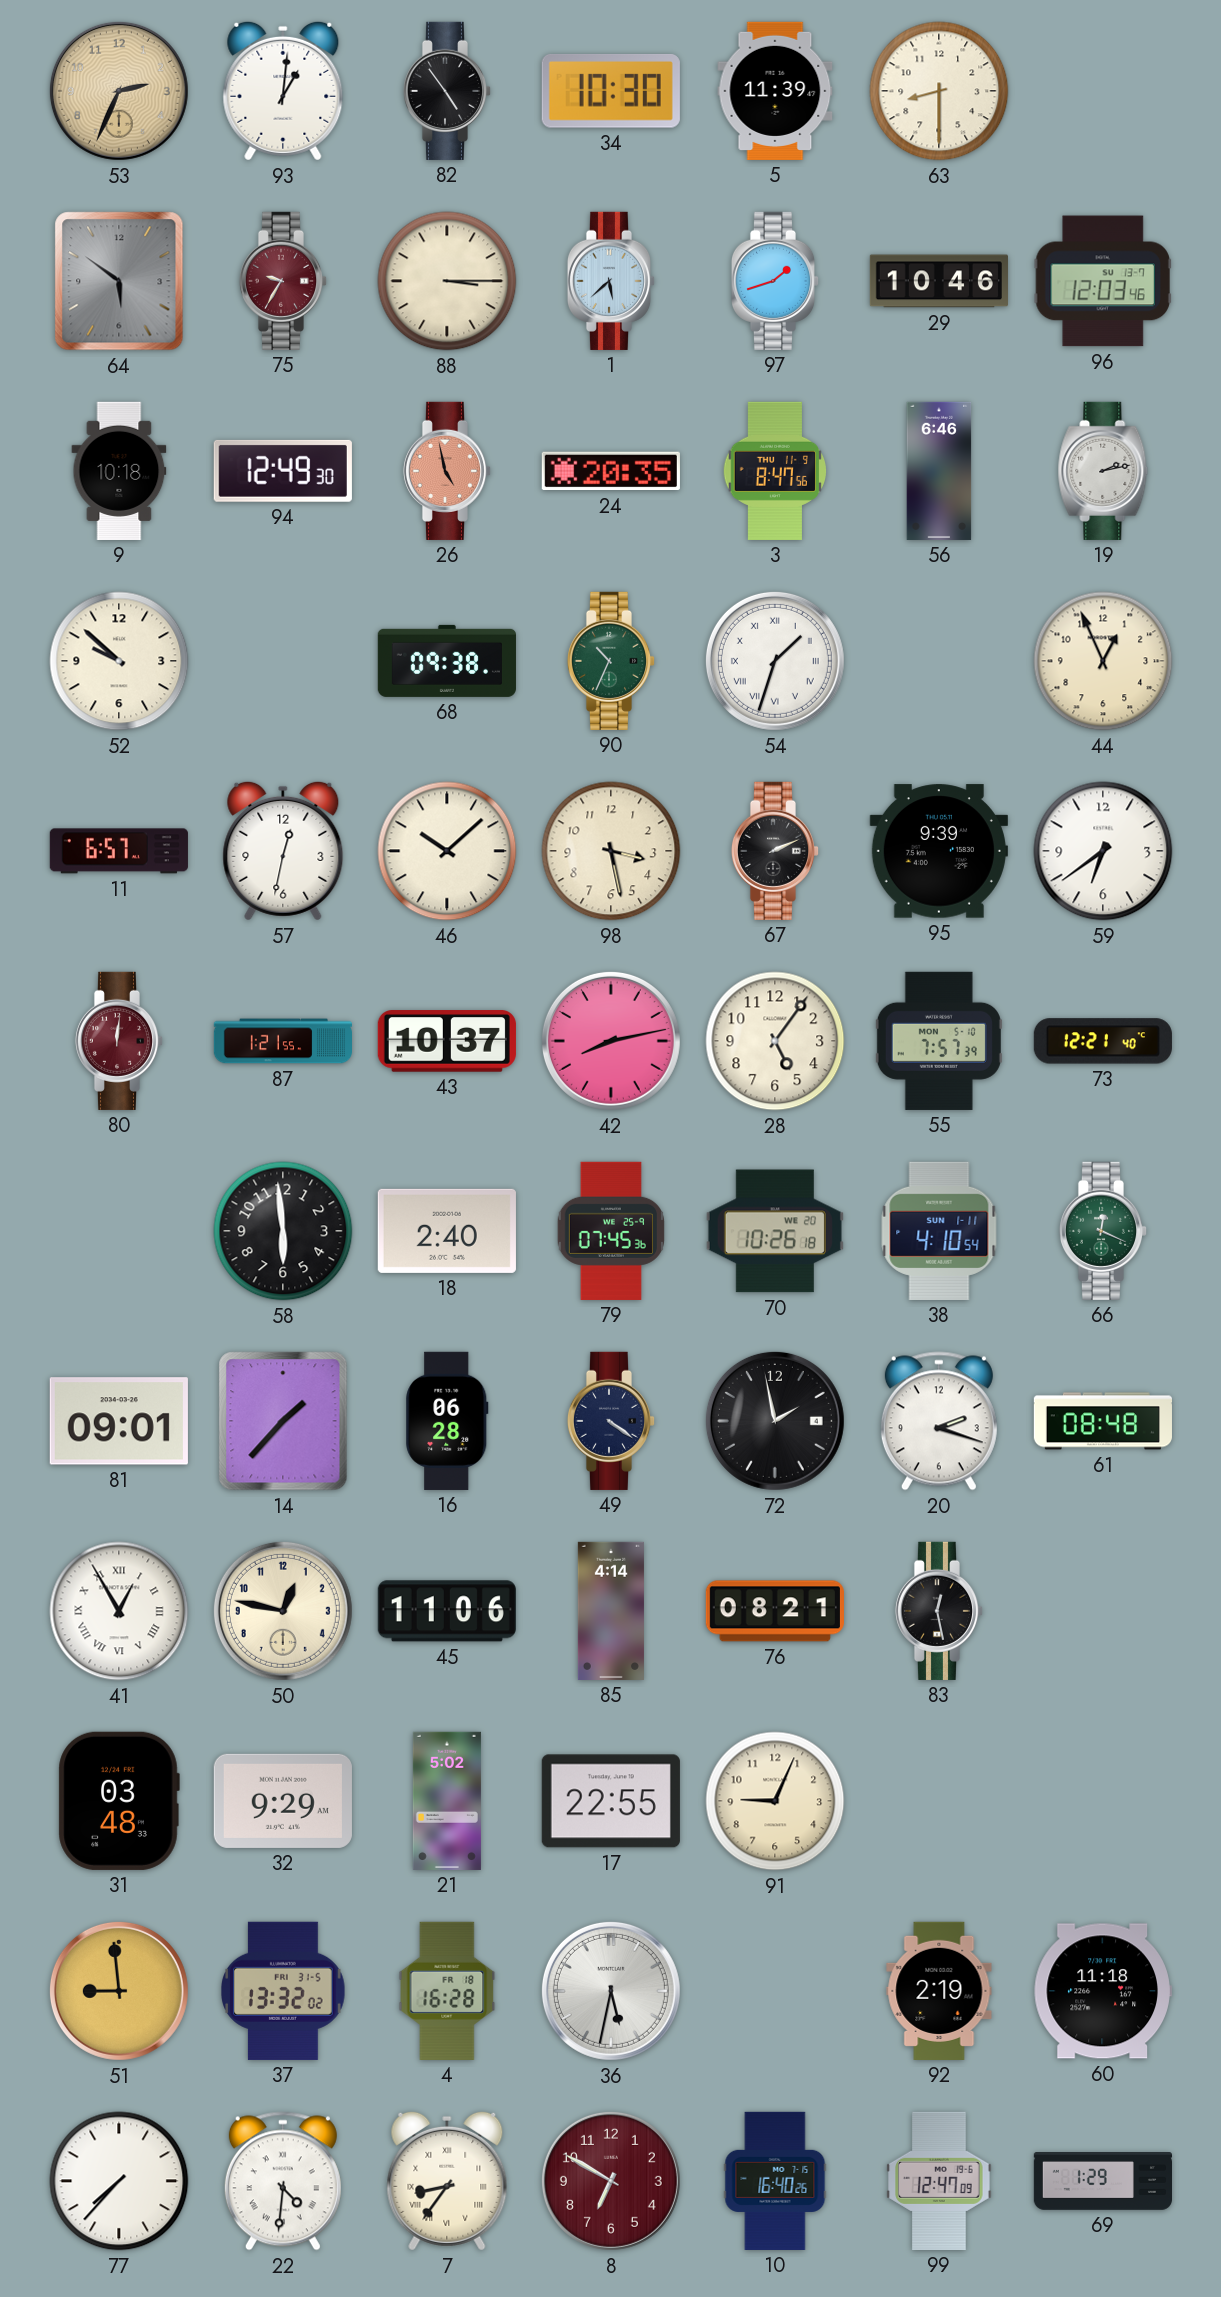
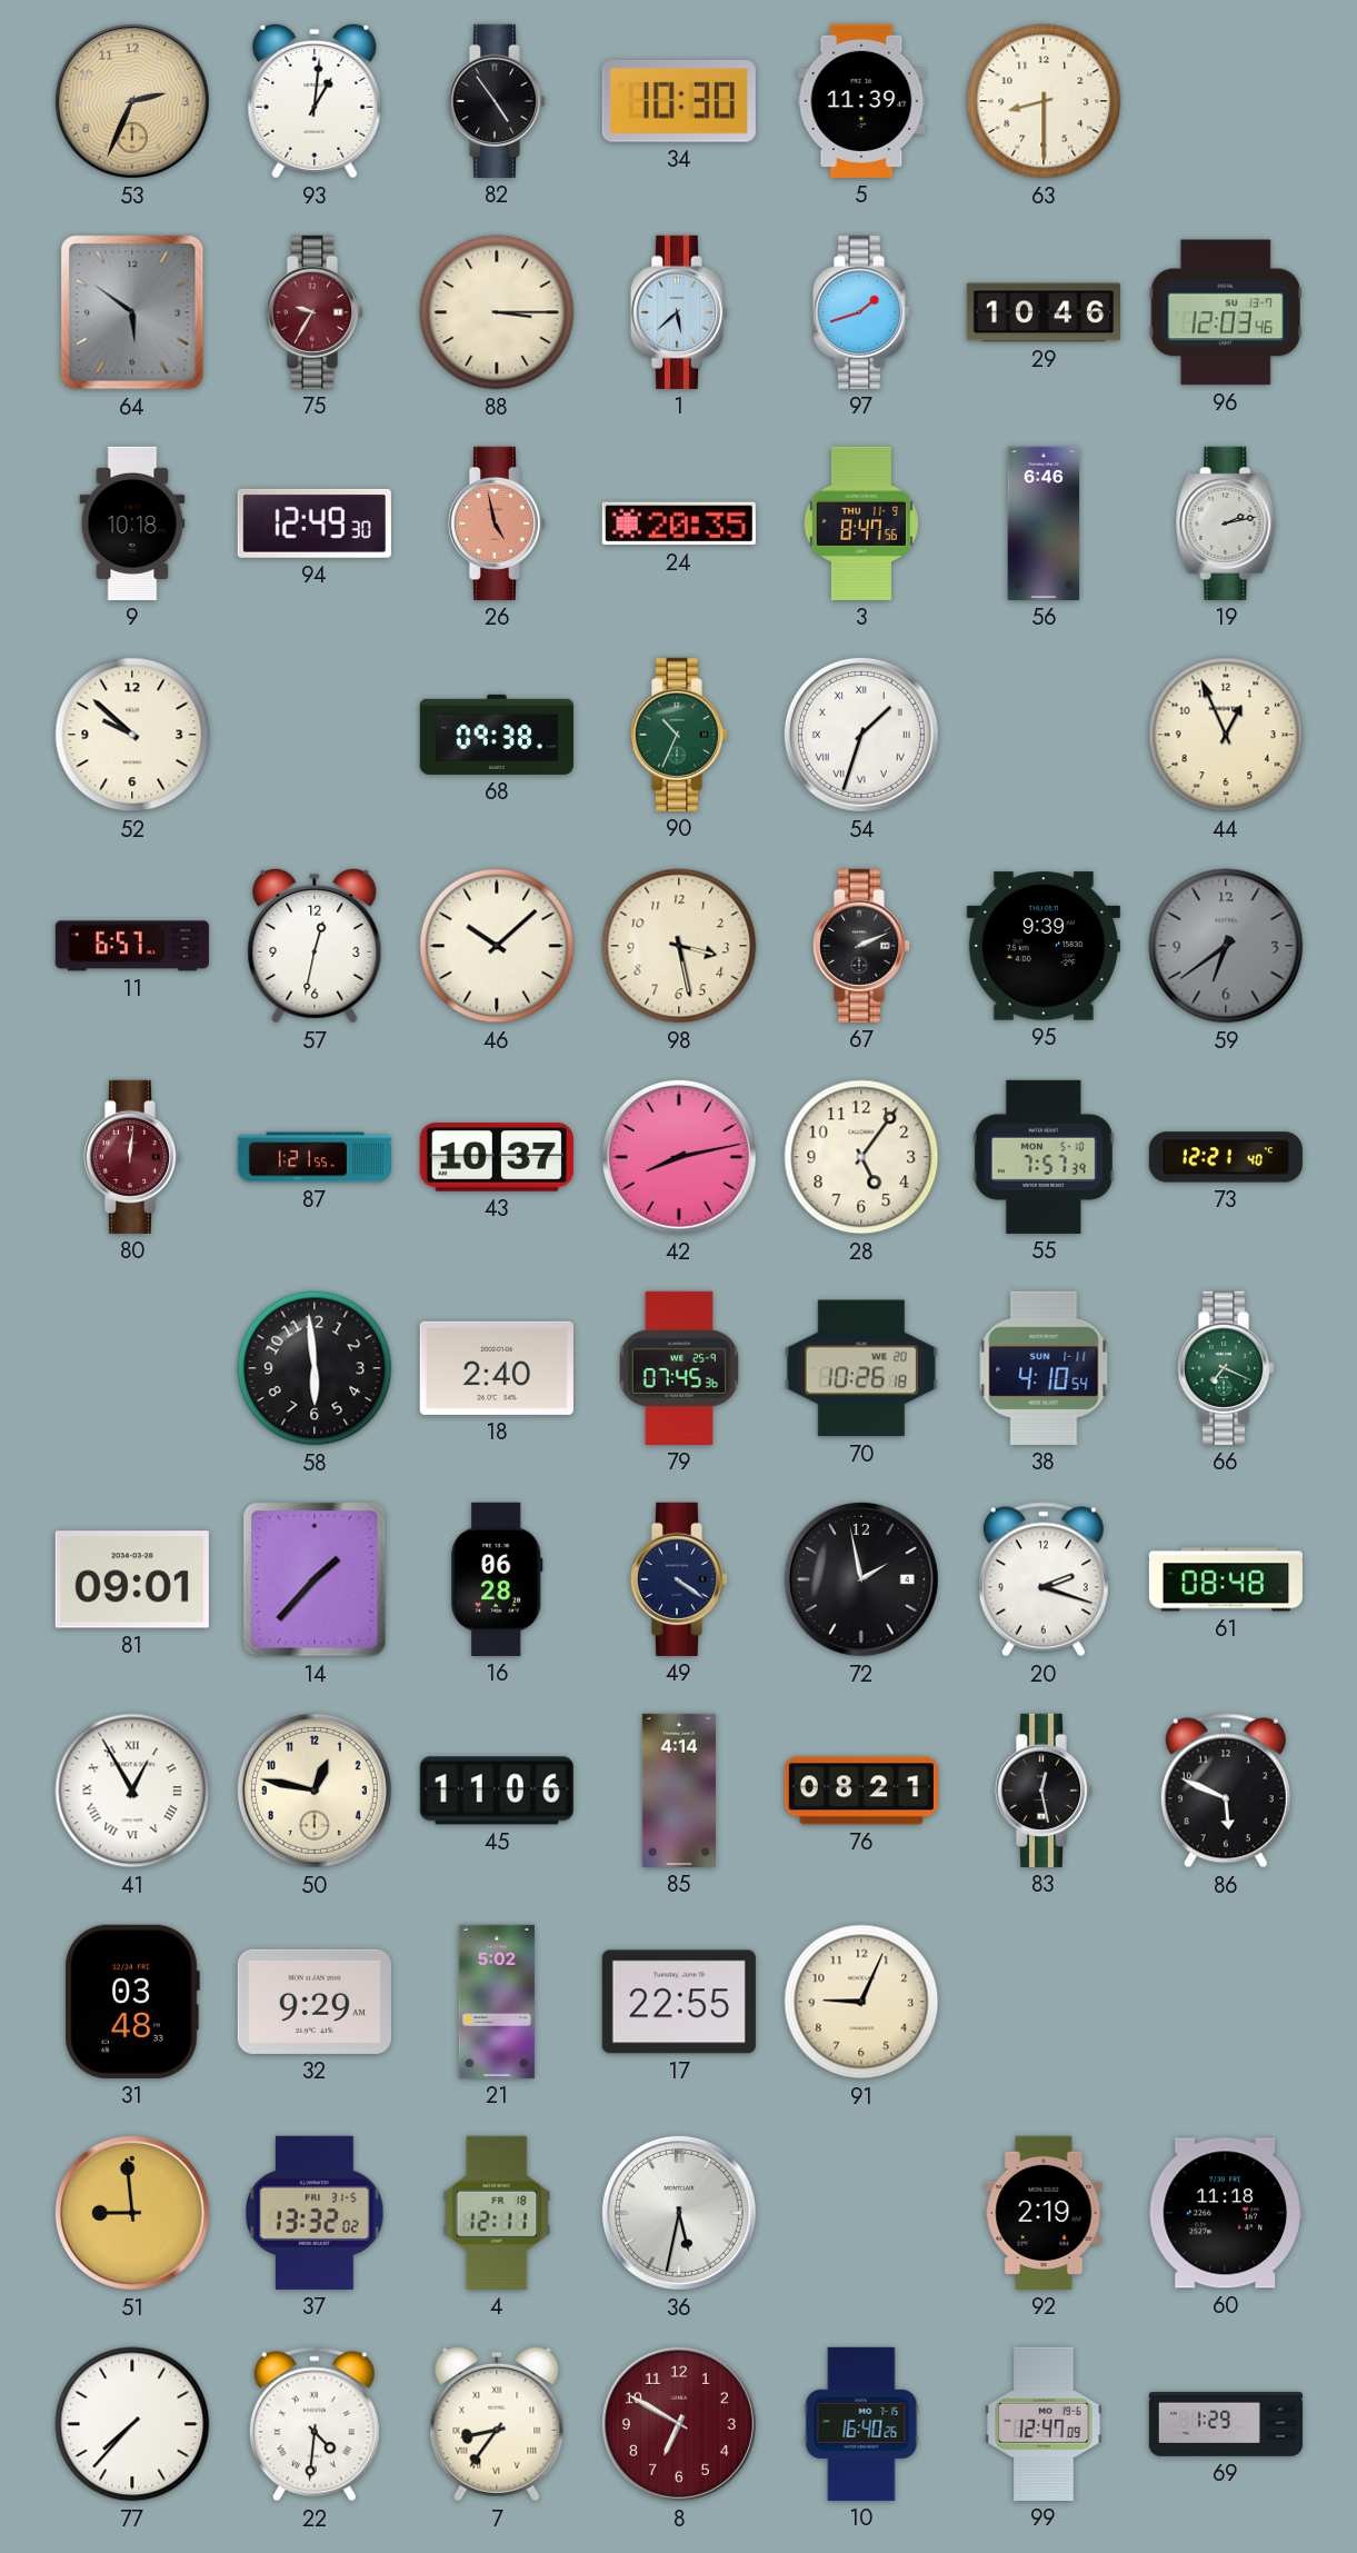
59 dial: white -> grey (1226, 946)
66: 12:19 -> 7:19 (1226, 1368)
86: none -> 5:49 (1226, 1791)
4: 16:28 -> 12:11 (497, 2213)
